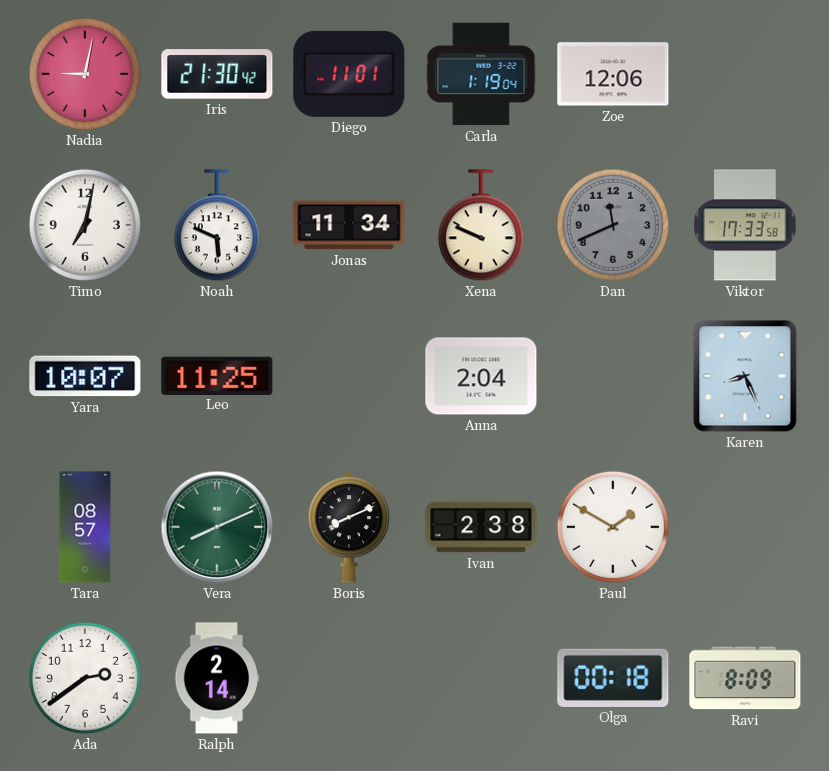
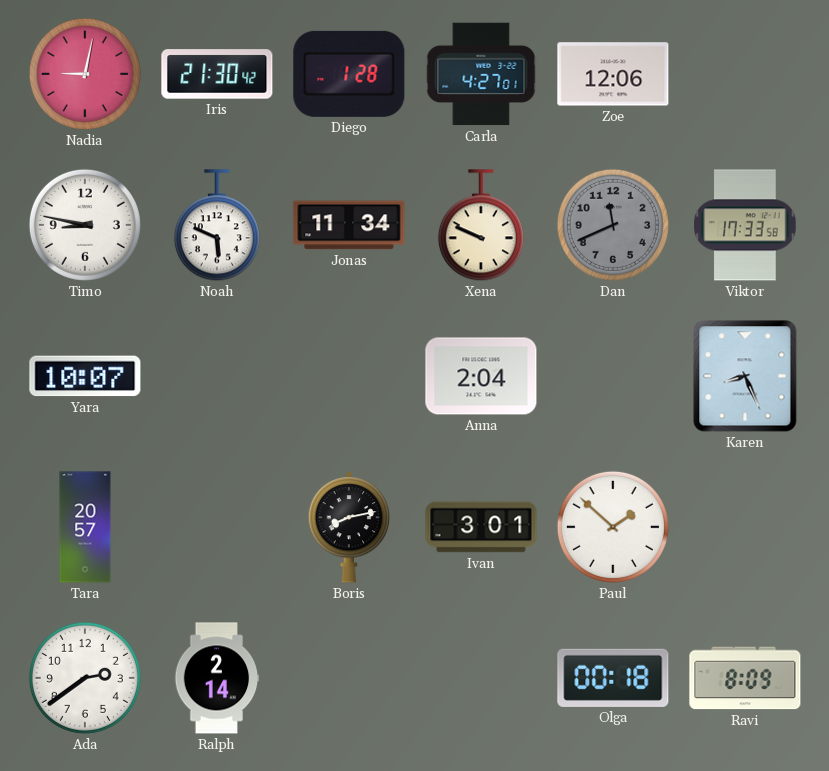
Diego: 11:01 -> 1:28 (349, 74)
Carla: 1:19 -> 4:27 (481, 74)
Timo: 7:02 -> 8:47 (85, 225)
Leo: 11:25 -> none (217, 375)
Tara: 08:57 -> 20:57 (85, 527)
Vera: 8:11 -> none (217, 527)
Boris: 8:11 -> 8:13 (349, 527)
Ivan: 2:38 -> 3:01 (481, 527)
Paul: 1:50 -> 1:52 (613, 527)
